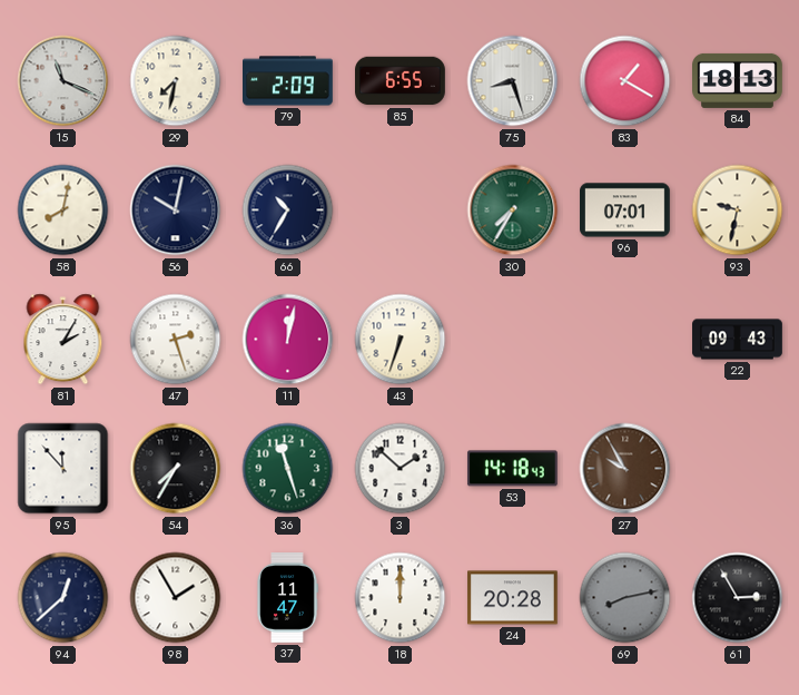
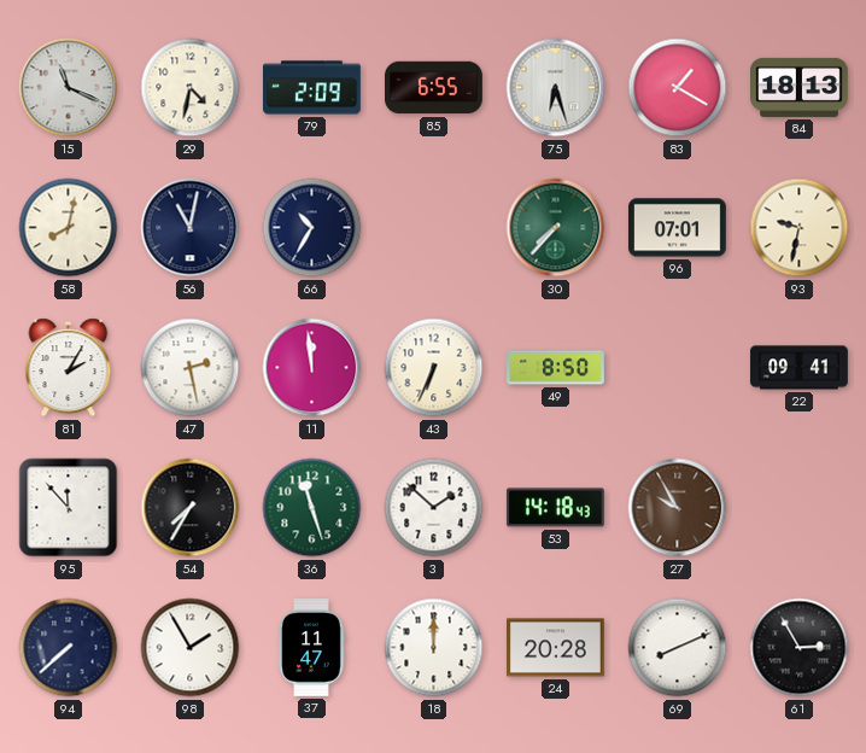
29: 7:32 -> 4:32 (191, 88)
75: 8:27 -> 6:27 (556, 88)
56: 10:02 -> 11:02 (191, 228)
30: 7:35 -> 7:37 (556, 228)
47: 2:27 -> 2:28 (191, 368)
11: 12:02 -> 11:59 (312, 368)
43: 6:33 -> 6:34 (434, 368)
49: none -> 8:50 (556, 368)
22: 09:43 -> 09:41 (800, 368)
94: 12:38 -> 7:38 (69, 648)
69: 8:13 -> 8:11 (678, 648)
69 dial: grey -> white (678, 648)
